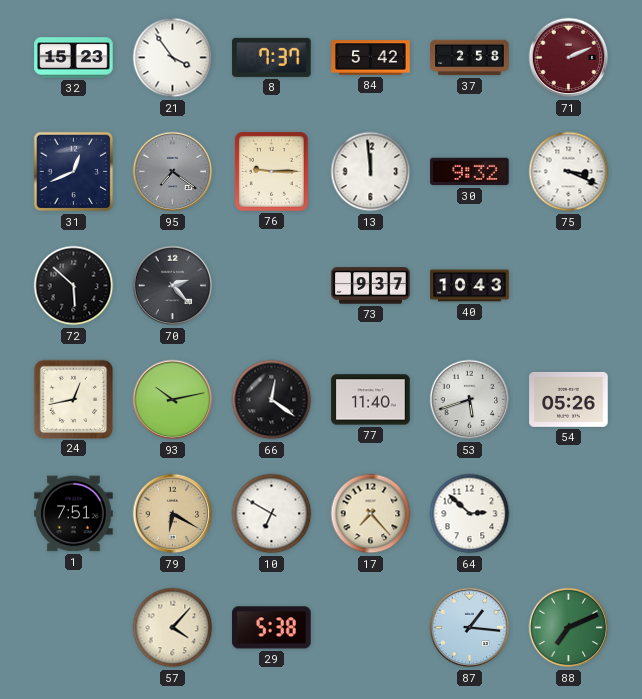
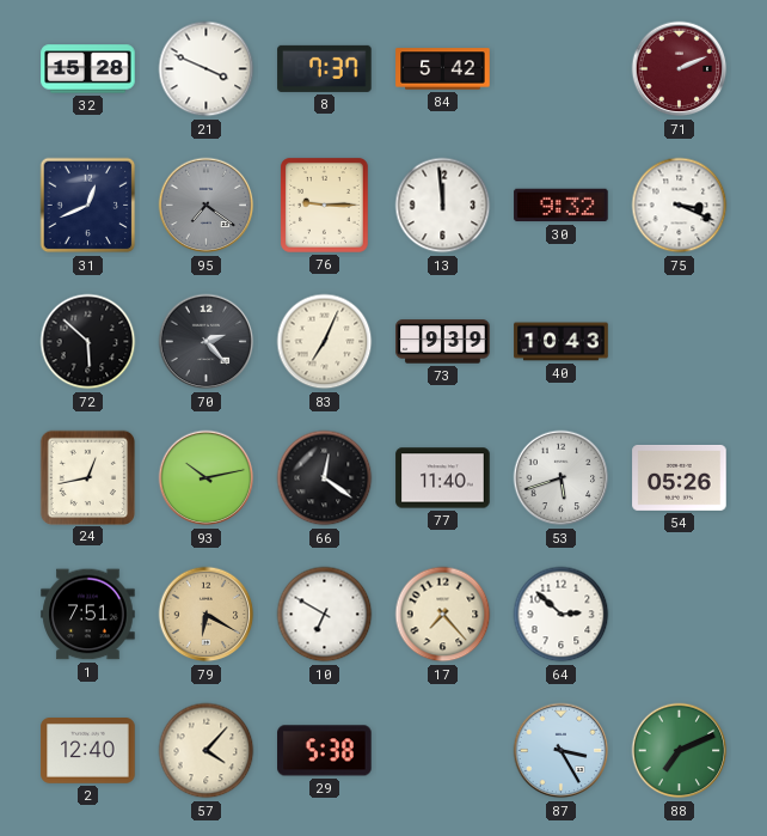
32: 15:23 -> 15:28 (88, 69)
21: 3:54 -> 3:49 (207, 69)
37: 2:58 -> none (470, 58)
83: none -> 7:04 (325, 342)
73: 9:37 -> 9:39 (443, 342)
2: none -> 12:40 (88, 751)
87: 1:16 -> 3:25 (562, 751)
